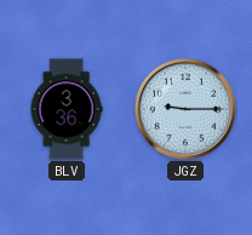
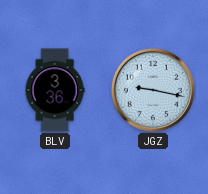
JGZ: 9:15 -> 9:17 (153, 90)
